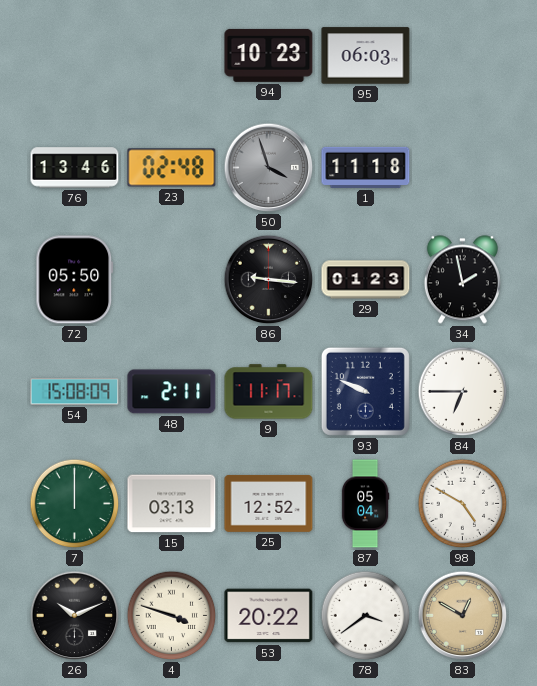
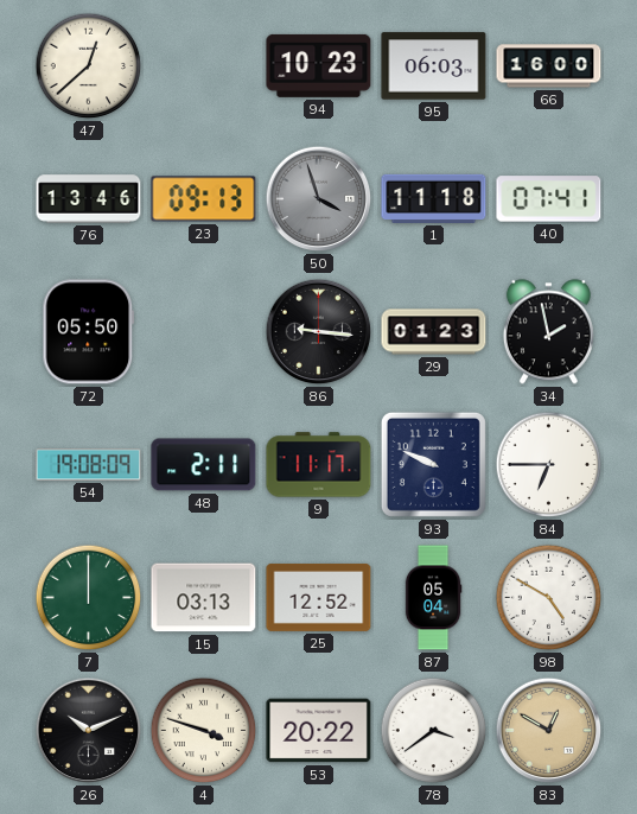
47: none -> 12:38 (89, 66)
66: none -> 16:00 (549, 66)
23: 02:48 -> 09:13 (204, 199)
40: none -> 07:41 (549, 199)
54: 15:08 -> 19:08 (89, 465)
